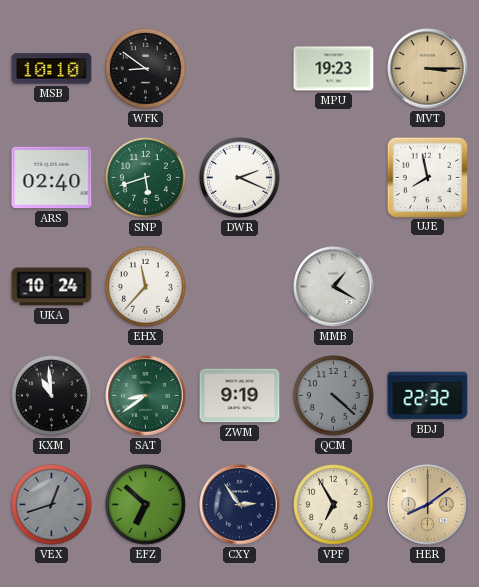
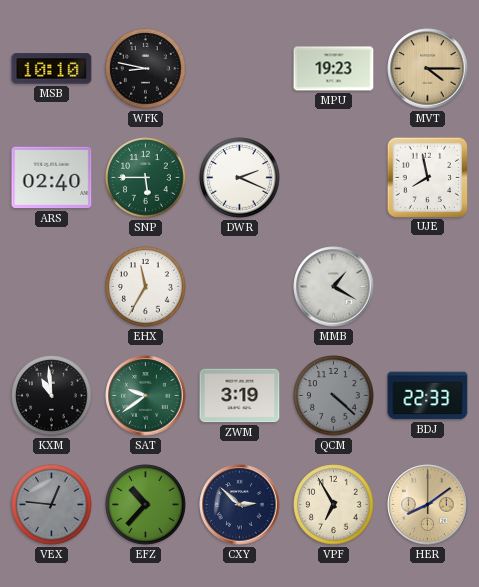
WFK: 8:51 -> 8:47 (146, 69)
MVT: 3:15 -> 4:15 (428, 69)
SNP: 5:42 -> 5:45 (146, 178)
UKA: 10:24 -> none (52, 287)
EHX: 11:37 -> 11:35 (146, 287)
SAT: 8:39 -> 9:39 (146, 396)
ZWM: 9:19 -> 3:19 (240, 396)
BDJ: 22:32 -> 22:33 (428, 396)
VEX: 12:42 -> 12:46 (52, 505)
EFZ: 6:52 -> 10:37 (146, 505)
CXY: 2:54 -> 2:52 (240, 505)
